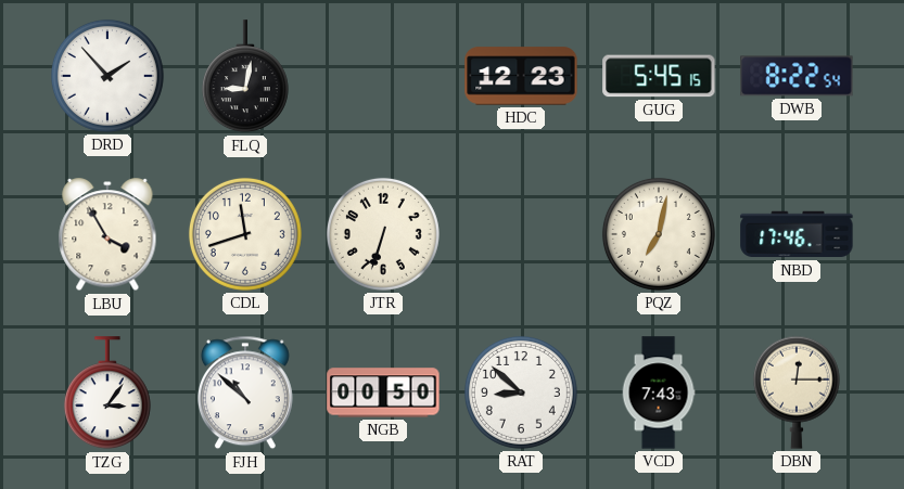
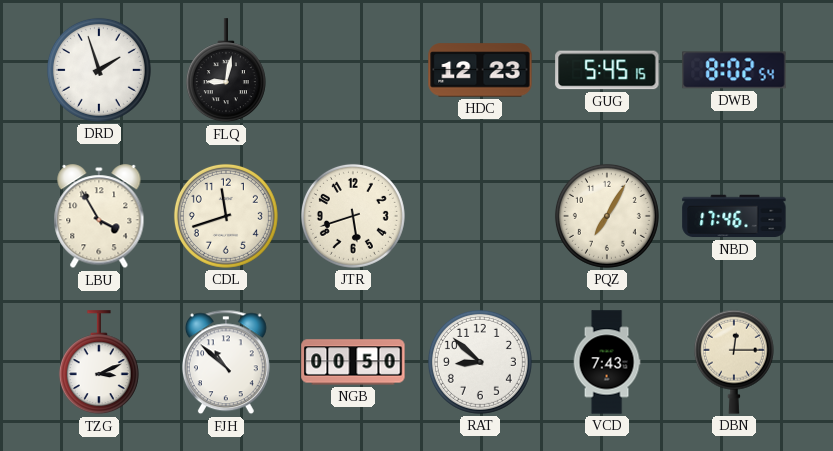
DRD: 1:53 -> 1:57 (99, 70)
DWB: 8:22 -> 8:02 (734, 70)
JTR: 6:33 -> 5:42 (353, 216)
PQZ: 7:02 -> 7:05 (607, 216)
TZG: 3:06 -> 3:11 (99, 363)
